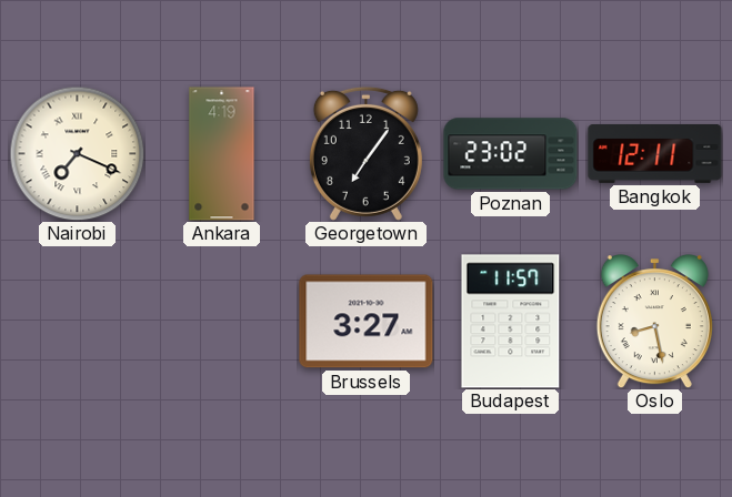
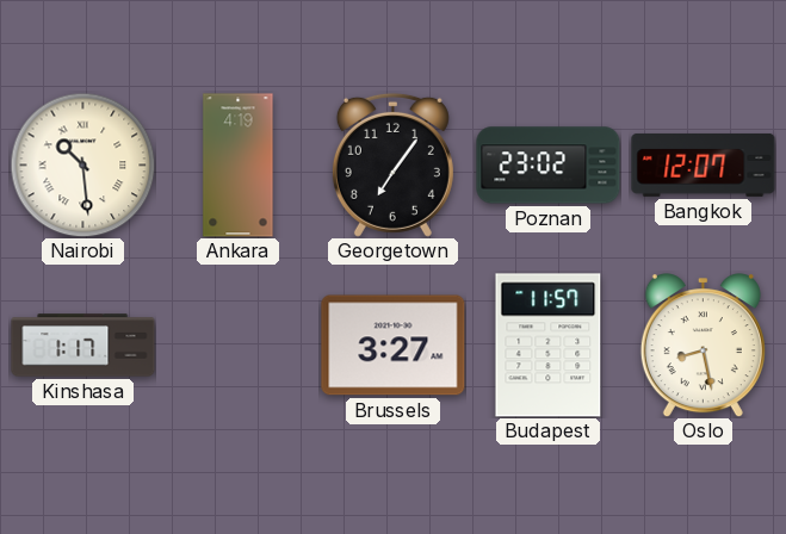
Nairobi: 7:19 -> 10:29 (82, 164)
Bangkok: 12:11 -> 12:07 (704, 164)
Kinshasa: none -> 1:17 (83, 346)
